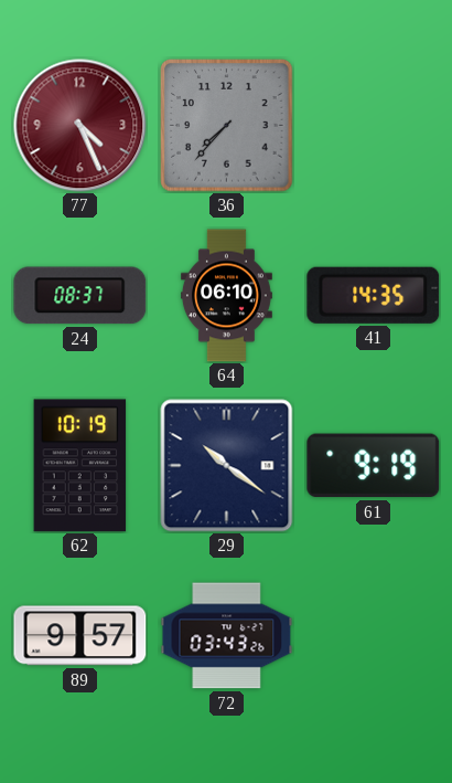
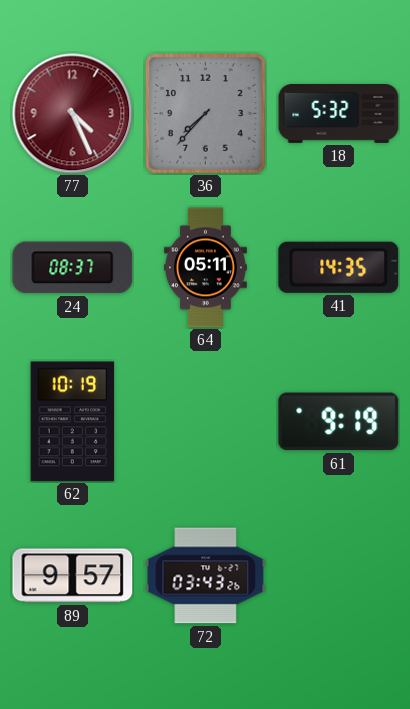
18: none -> 5:32 (339, 114)
64: 06:10 -> 05:11 (206, 268)
29: 10:21 -> none (227, 466)
